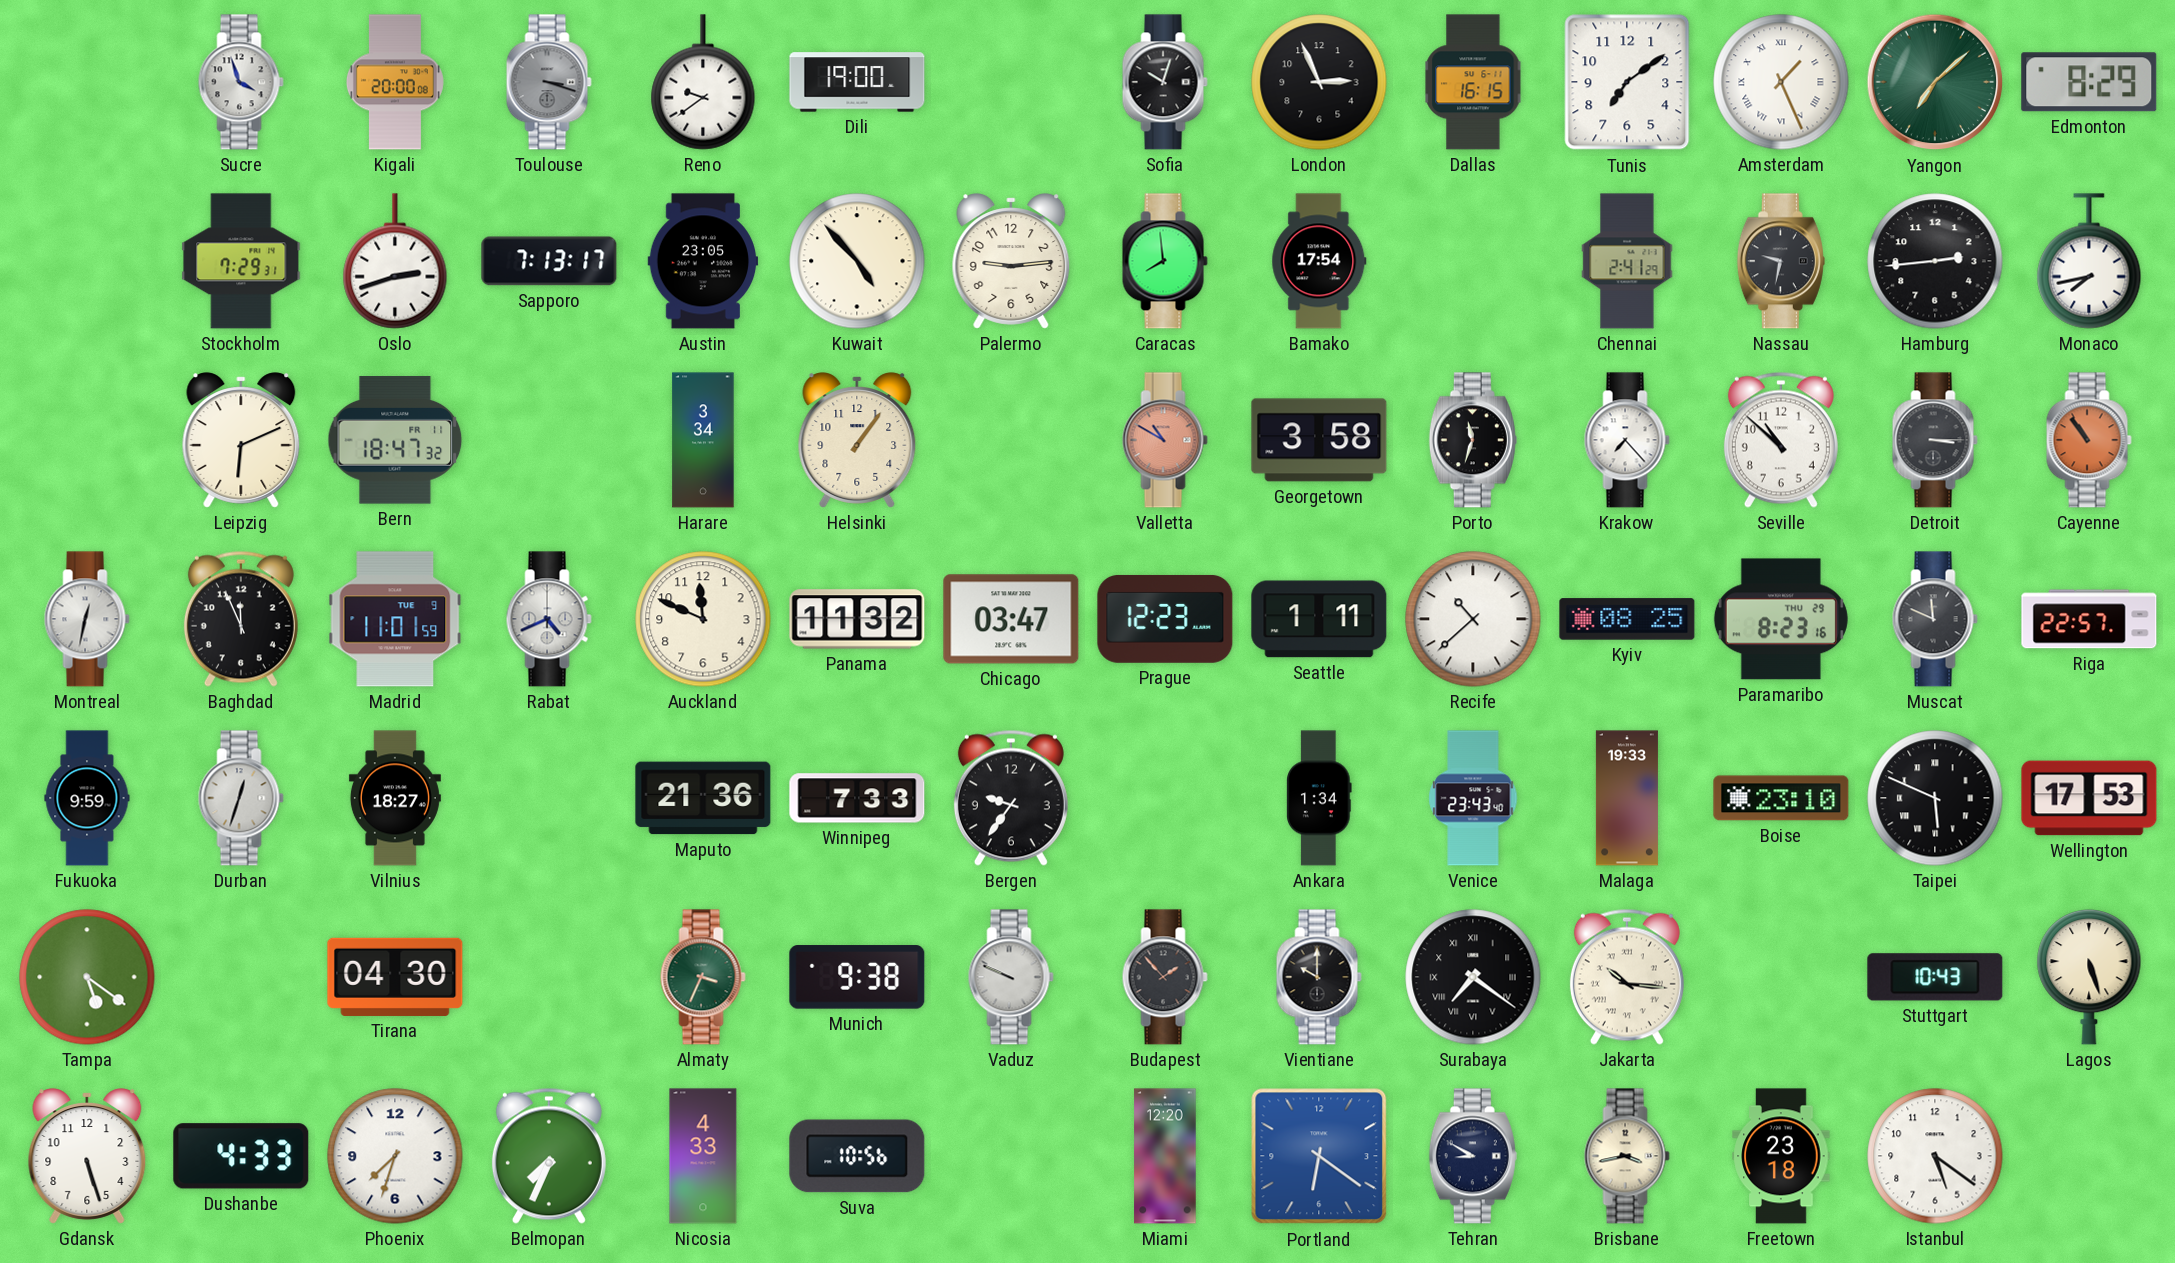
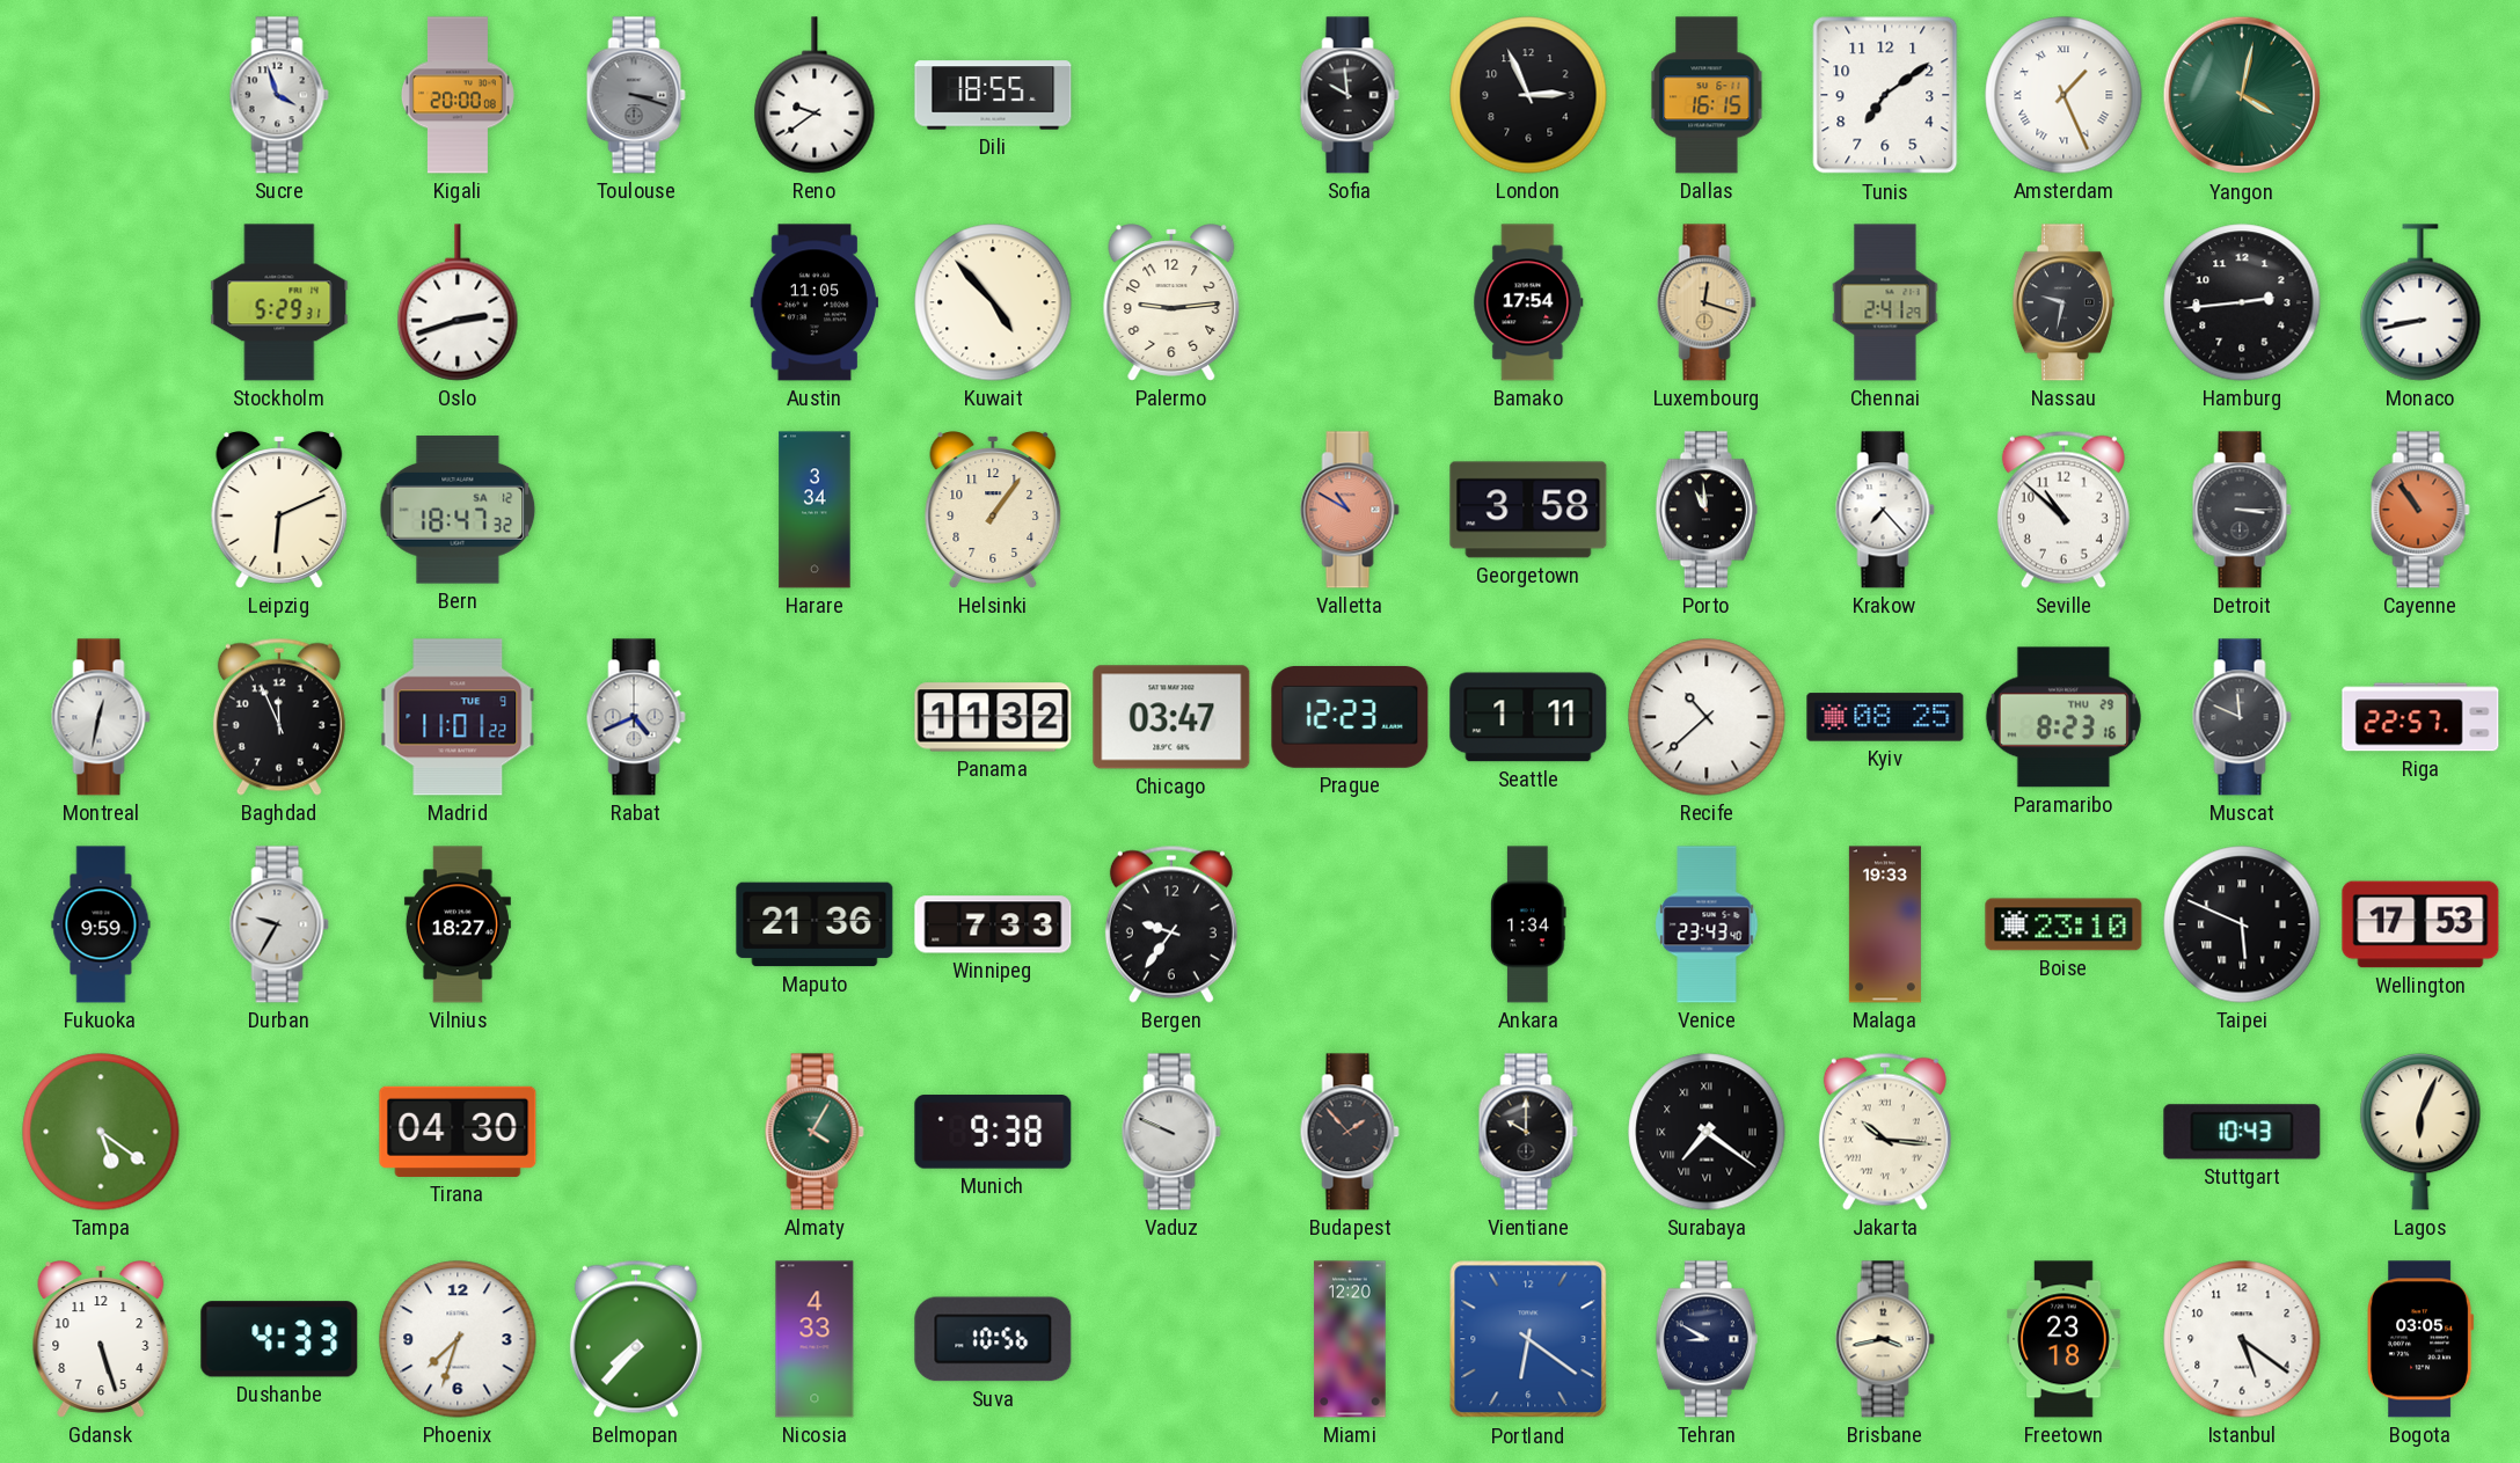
Dili: 19:00 -> 18:55 (993, 95)
Sofia: 10:03 -> 9:59 (1350, 95)
Yangon: 7:08 -> 4:02 (2242, 95)
Edmonton: 8:29 -> none (2089, 82)
Stockholm: 7:29 -> 5:29 (279, 302)
Sapporo: 7:13 -> none (549, 261)
Austin: 23:05 -> 11:05 (815, 302)
Caracas: 7:59 -> none (1165, 261)
Luxembourg: none -> 12:18 (1707, 302)
Monaco: 7:43 -> 8:43 (2420, 302)
Bern date: FR 11 -> SA 12 (458, 510)
Porto: 11:33 -> 10:59 (1707, 510)
Madrid: 11:01:59 -> 11:01:22 (458, 717)
Auckland: 11:49 -> none (703, 619)
Durban: 12:33 -> 9:35 (279, 924)
Almaty: 3:34 -> 4:05 (815, 1132)
Lagos: 5:27 -> 6:04 (2420, 1133)
Belmopan: 7:34 -> 7:37 (636, 1339)
Bogota: none -> 03:05 (2422, 1339)
